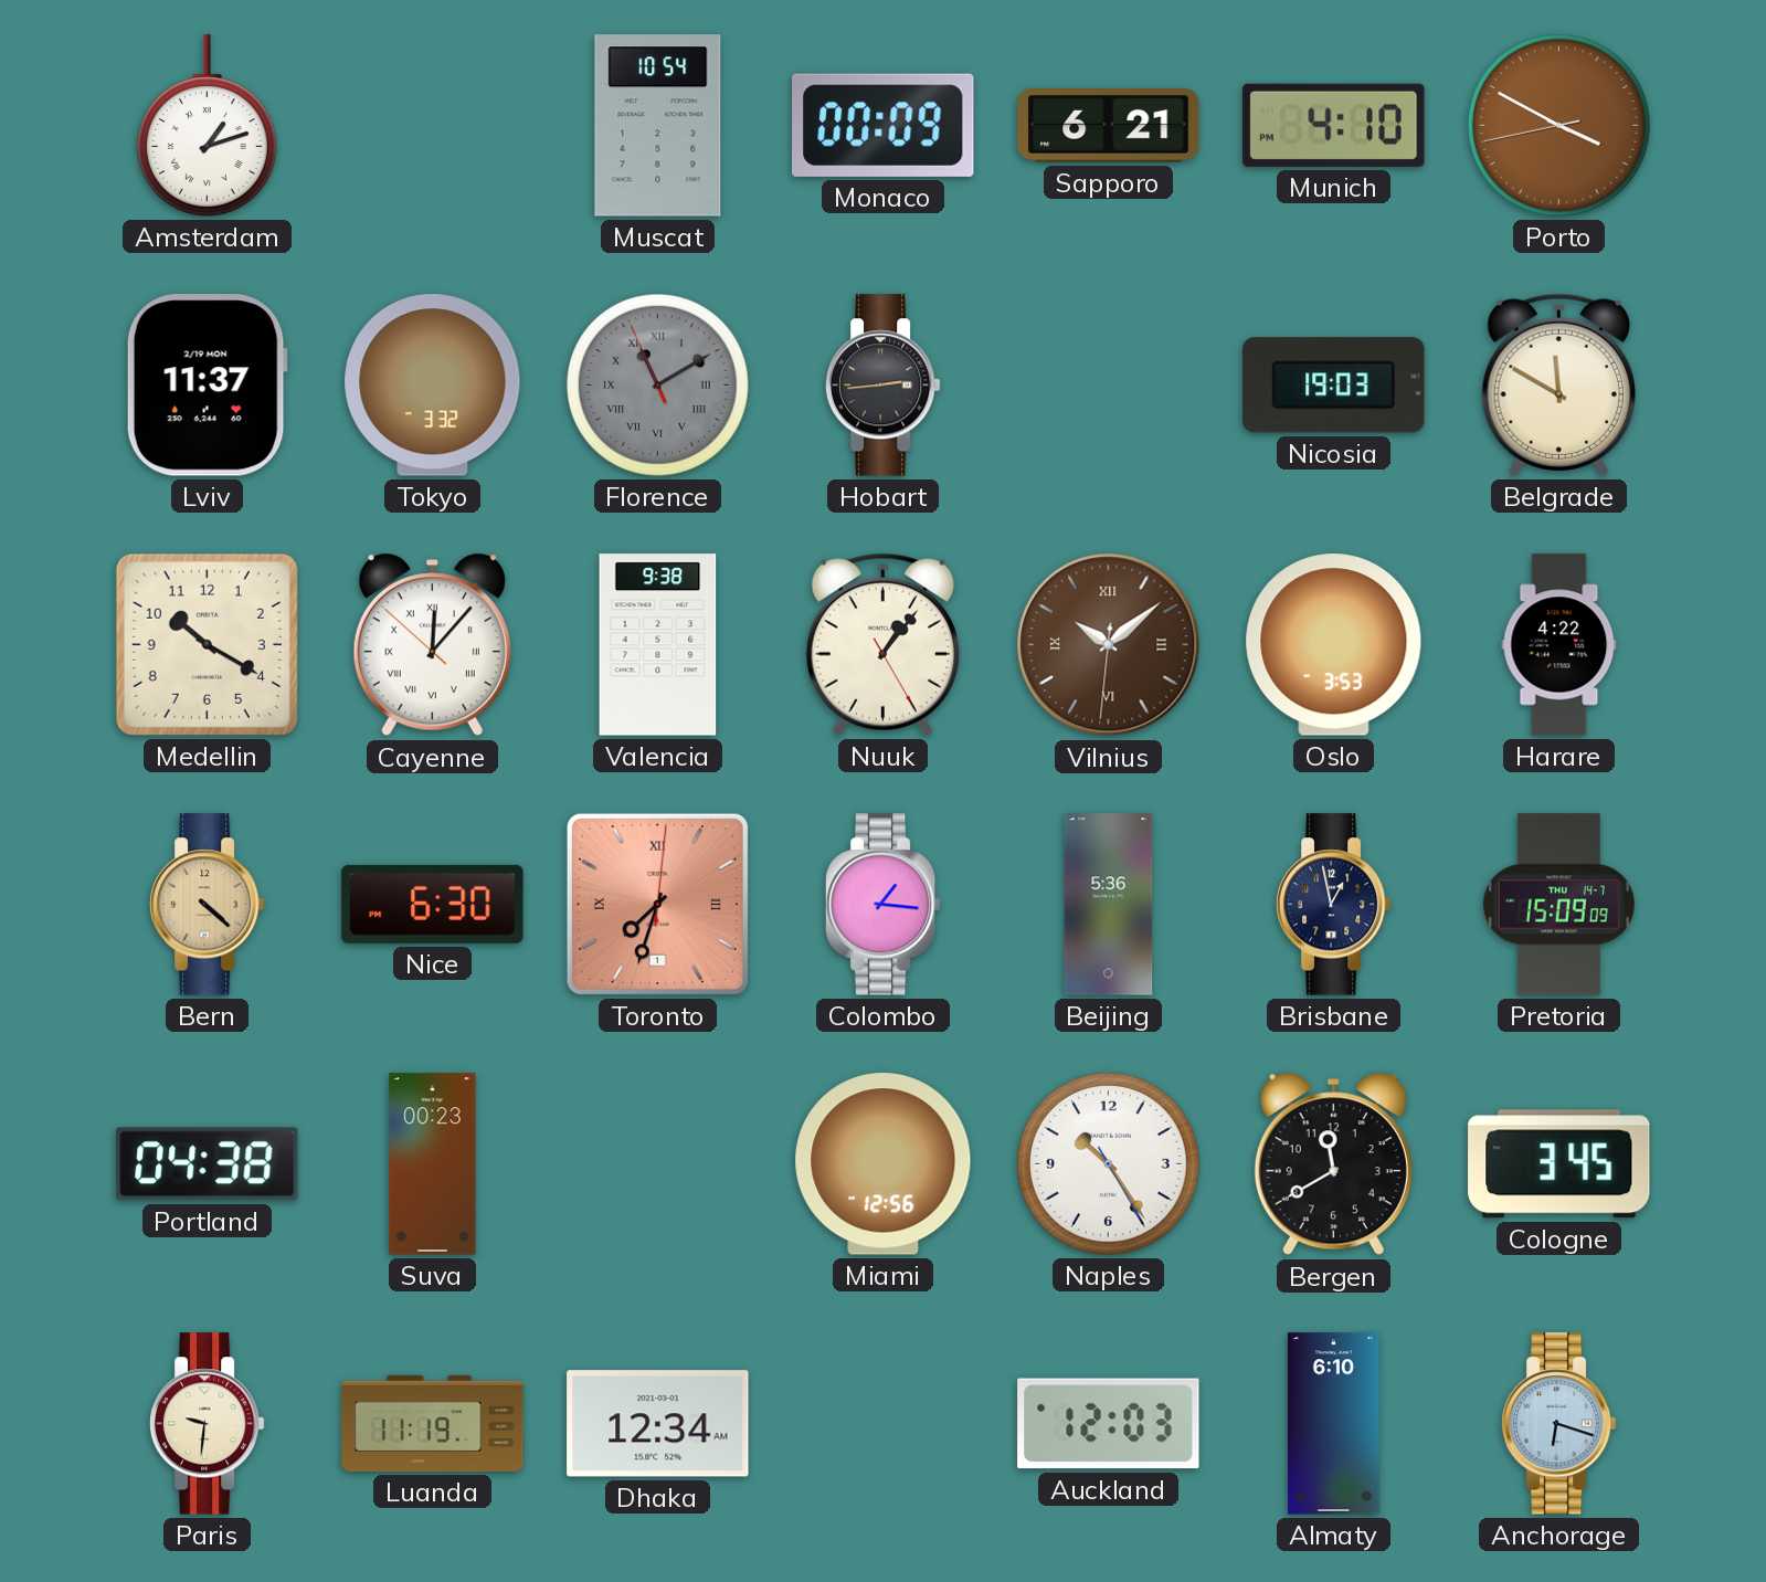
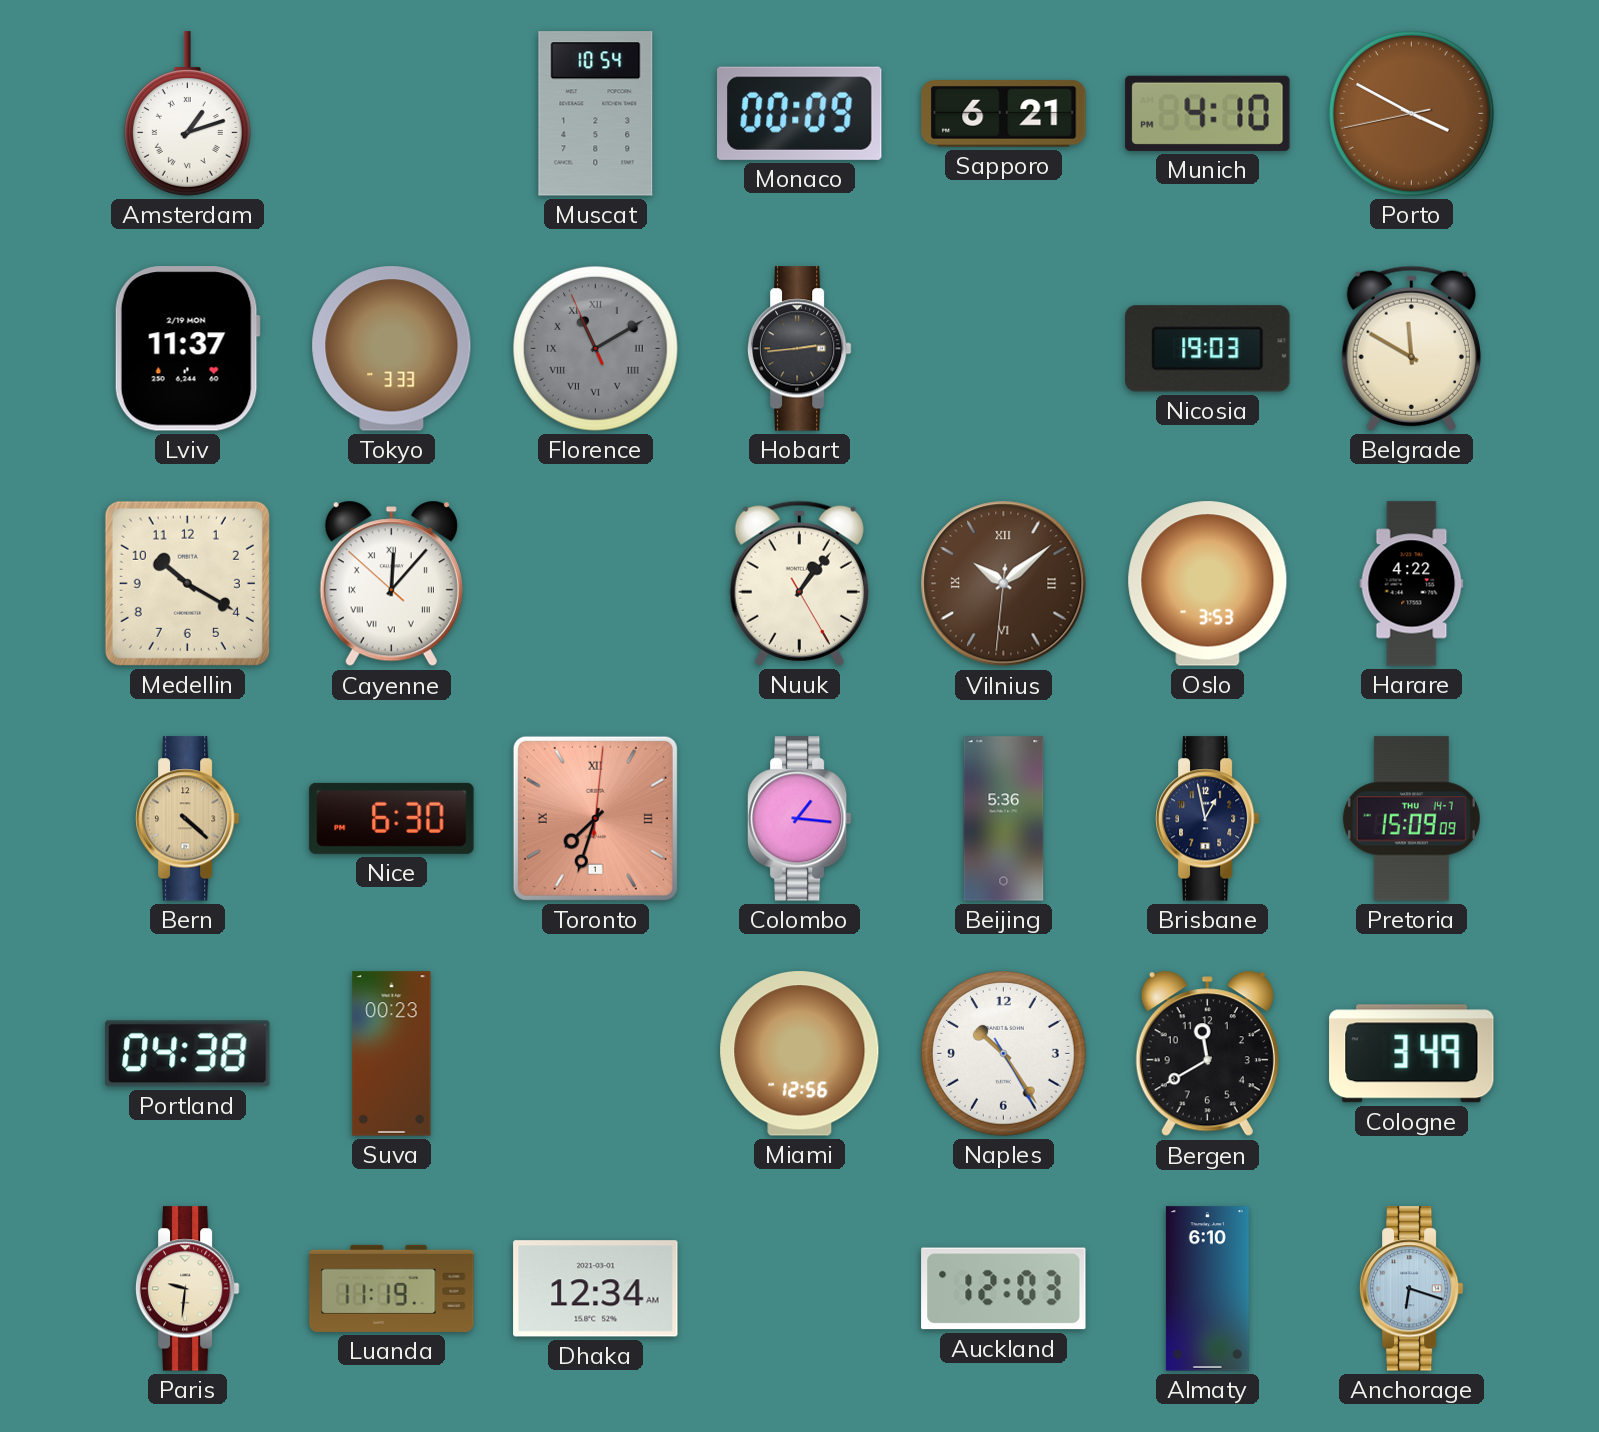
Tokyo: 3:32 -> 3:33 (392, 349)
Valencia: 9:38 -> none (658, 645)
Cologne: 3:45 -> 3:49 (1412, 1054)
